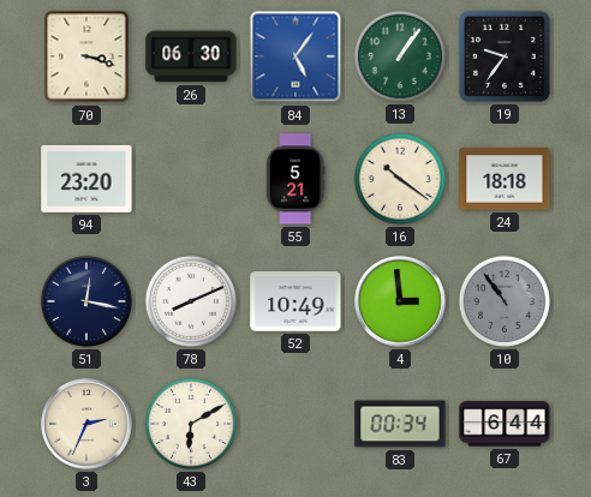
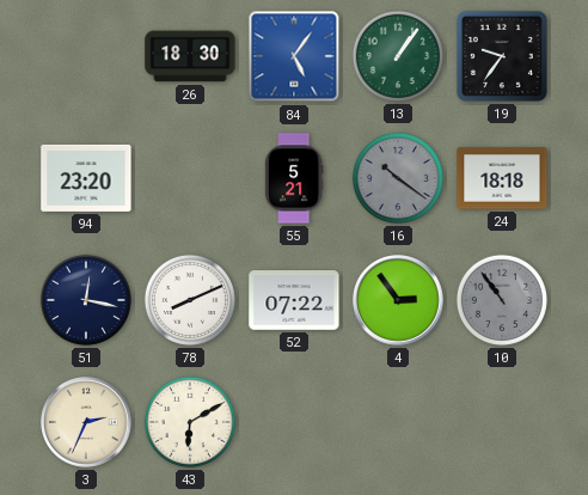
70: 3:18 -> none (86, 56)
26: 06:30 -> 18:30 (190, 56)
16 dial: cream -> grey (398, 178)
52: 10:49 -> 07:22 (294, 300)
4: 2:59 -> 2:54 (398, 300)
83: 00:34 -> none (400, 424)
67: 6:44 -> none (505, 424)
